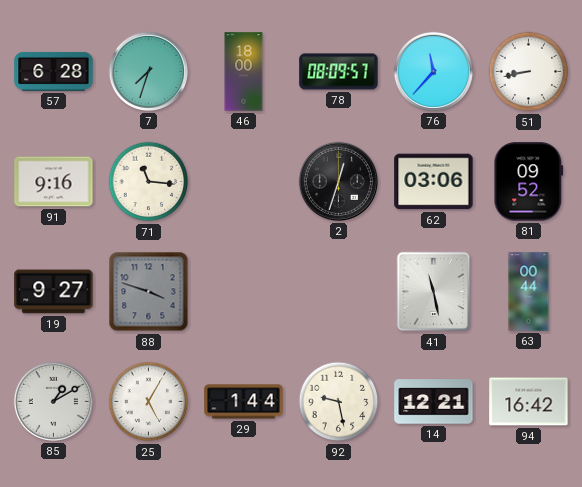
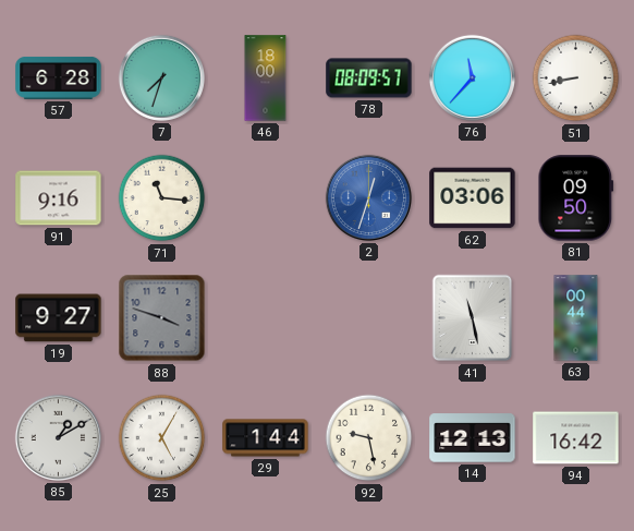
2 dial: black -> blue (368, 197)
81: 09:52 -> 09:50 (576, 198)
14: 12:21 -> 12:13 (473, 438)
